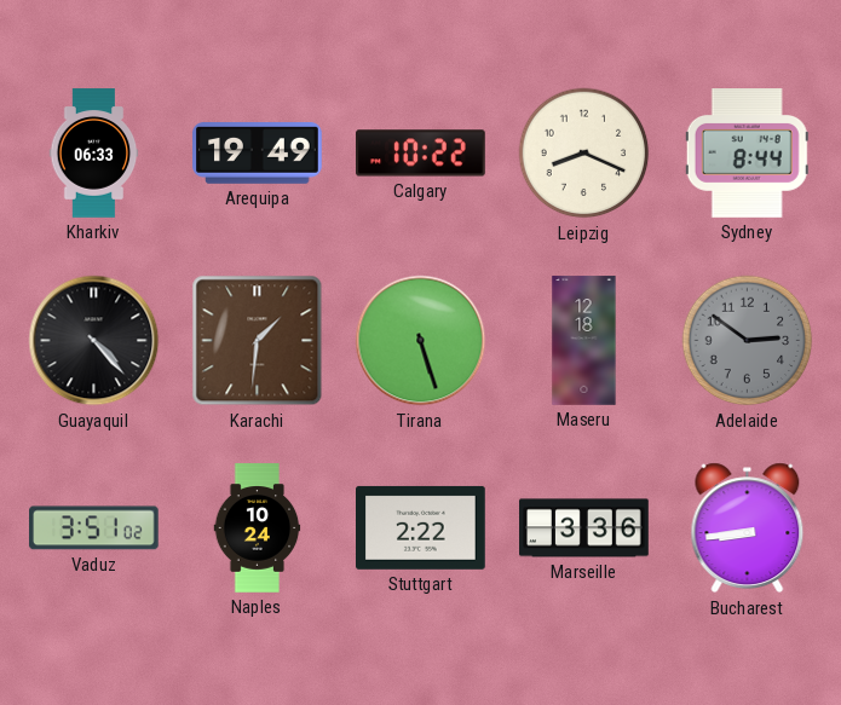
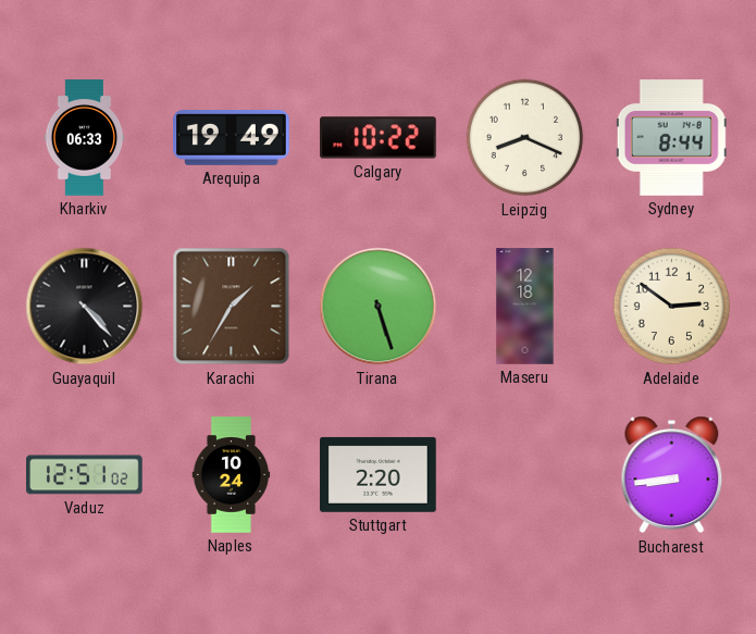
Karachi: 1:31 -> 1:35 (232, 307)
Adelaide dial: grey -> cream (672, 307)
Vaduz: 3:51 -> 12:51 (85, 475)
Stuttgart: 2:22 -> 2:20 (379, 474)
Marseille: 3:36 -> none (584, 528)
